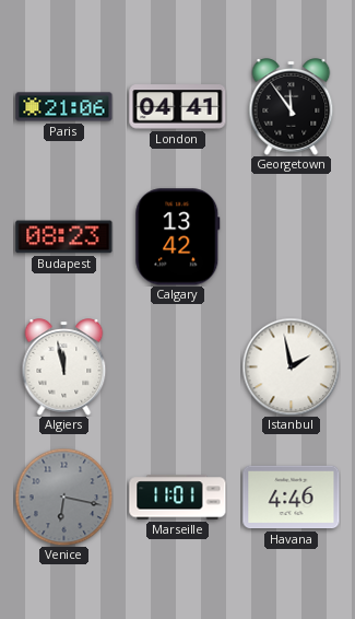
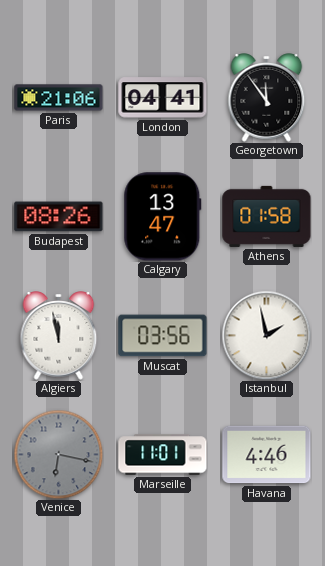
Budapest: 08:23 -> 08:26 (59, 217)
Calgary: 13:42 -> 13:47 (163, 217)
Athens: none -> 01:58 (267, 216)
Muscat: none -> 03:56 (163, 336)
